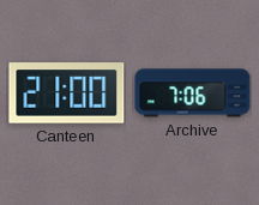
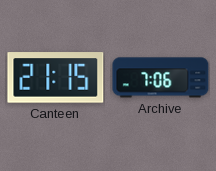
Canteen: 21:00 -> 21:15 (56, 78)
